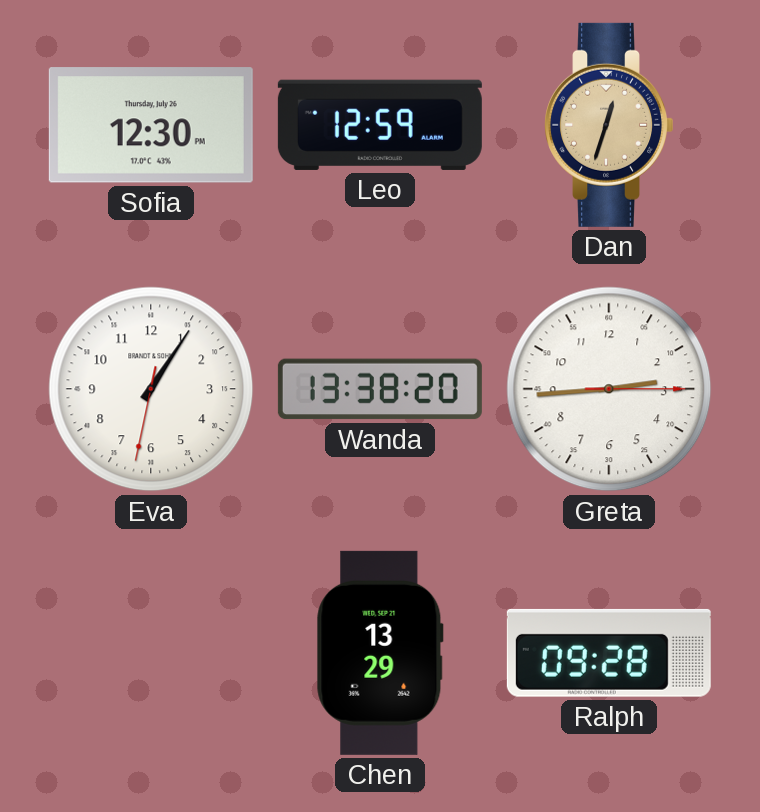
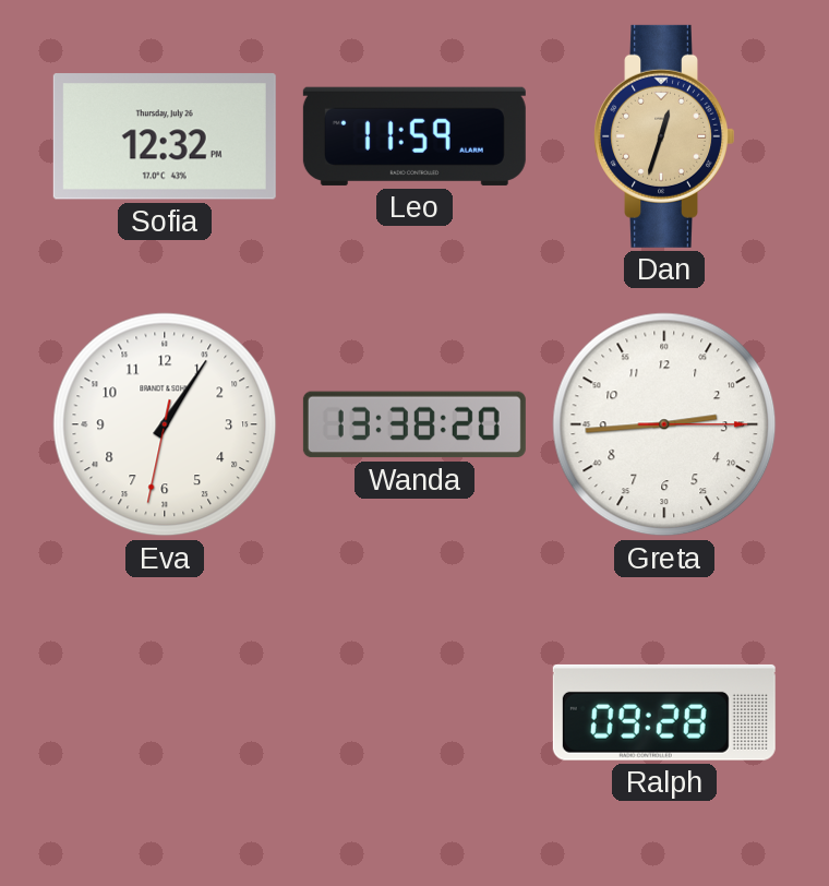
Sofia: 12:30 -> 12:32 (165, 136)
Leo: 12:59 -> 11:59 (414, 136)
Chen: 13:29 -> none (380, 653)
